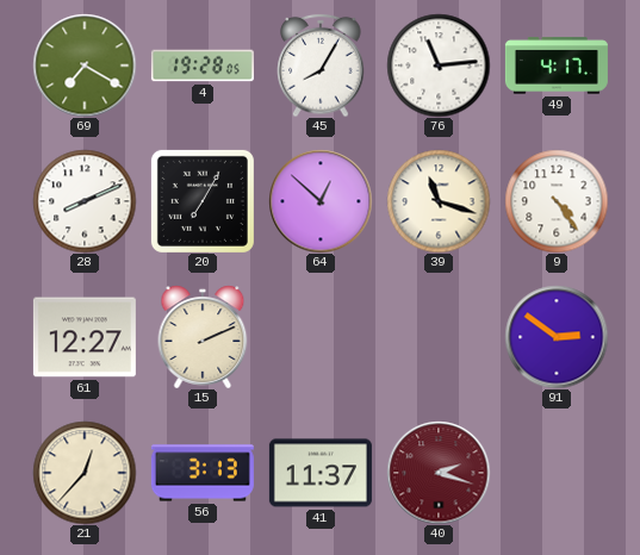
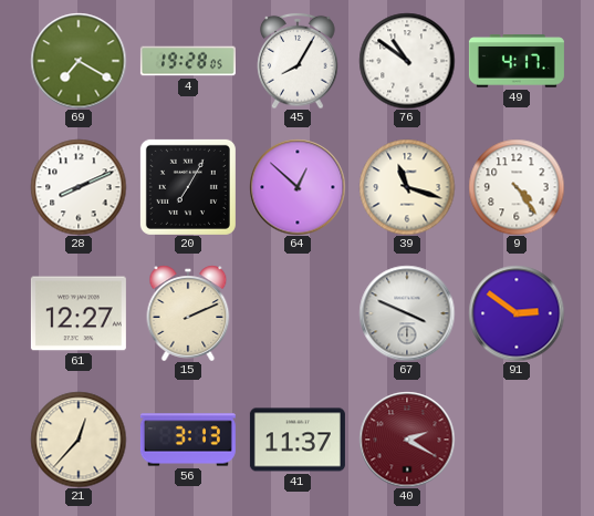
76: 11:14 -> 10:51 (407, 61)
67: none -> 3:49 (407, 313)
40: 2:18 -> 2:20 (407, 440)
